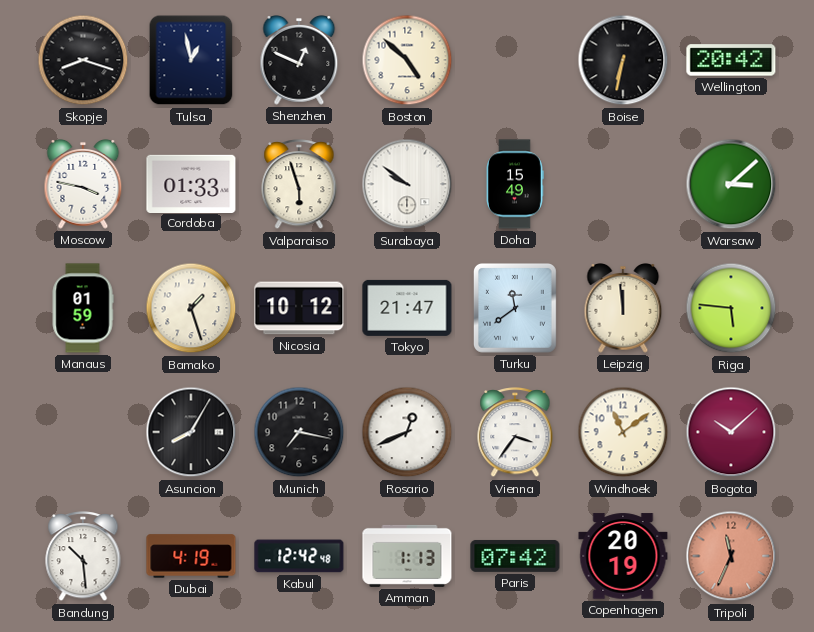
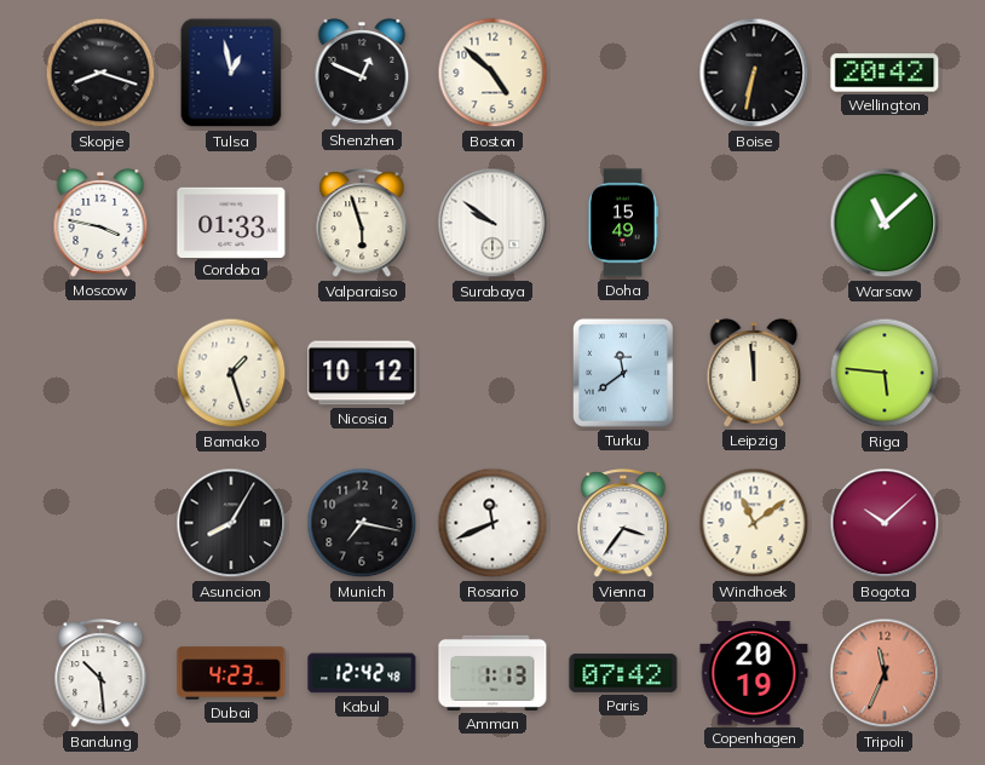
Warsaw: 3:08 -> 11:08 (885, 223)
Manaus: 01:59 -> none (83, 308)
Tokyo: 21:47 -> none (407, 308)
Rosario: 12:41 -> 11:41 (492, 523)
Dubai: 4:19 -> 4:23 (231, 673)
